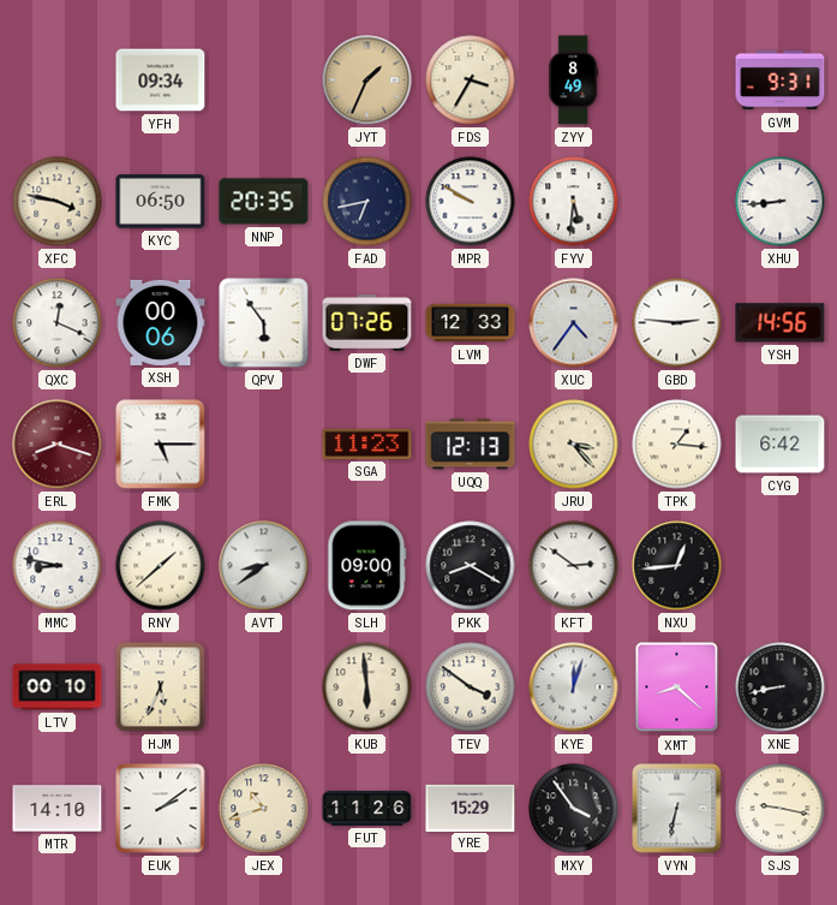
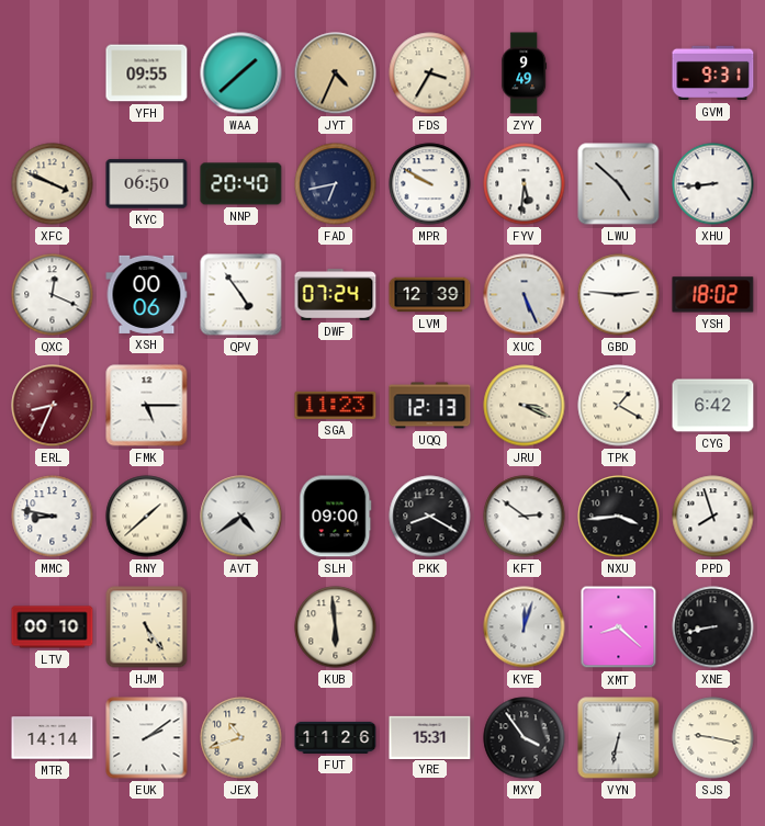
YFH: 09:34 -> 09:55 (147, 73)
WAA: none -> 1:38 (241, 73)
JYT: 1:34 -> 4:34 (336, 73)
ZYY: 8:49 -> 9:49 (525, 73)
XFC: 3:47 -> 3:49 (53, 184)
NNP: 20:35 -> 20:40 (241, 184)
LWU: none -> 4:52 (619, 184)
QPV: 5:54 -> 4:54 (241, 295)
DWF: 07:26 -> 07:24 (336, 294)
LVM: 12:33 -> 12:39 (430, 295)
XUC: 4:36 -> 5:26 (525, 295)
YSH: 14:56 -> 18:02 (713, 295)
ERL: 8:18 -> 8:34 (53, 406)
JRU: 3:23 -> 3:19 (525, 406)
TPK: 1:16 -> 1:20 (619, 406)
AVT: 8:39 -> 4:39 (241, 517)
NXU: 12:44 -> 3:44 (619, 517)
PPD: none -> 7:57 (713, 517)
HJM: 5:34 -> 5:24 (147, 627)
TEV: 3:51 -> none (471, 687)
MTR: 14:10 -> 14:14 (53, 738)
YRE: 15:29 -> 15:31 (430, 737)
